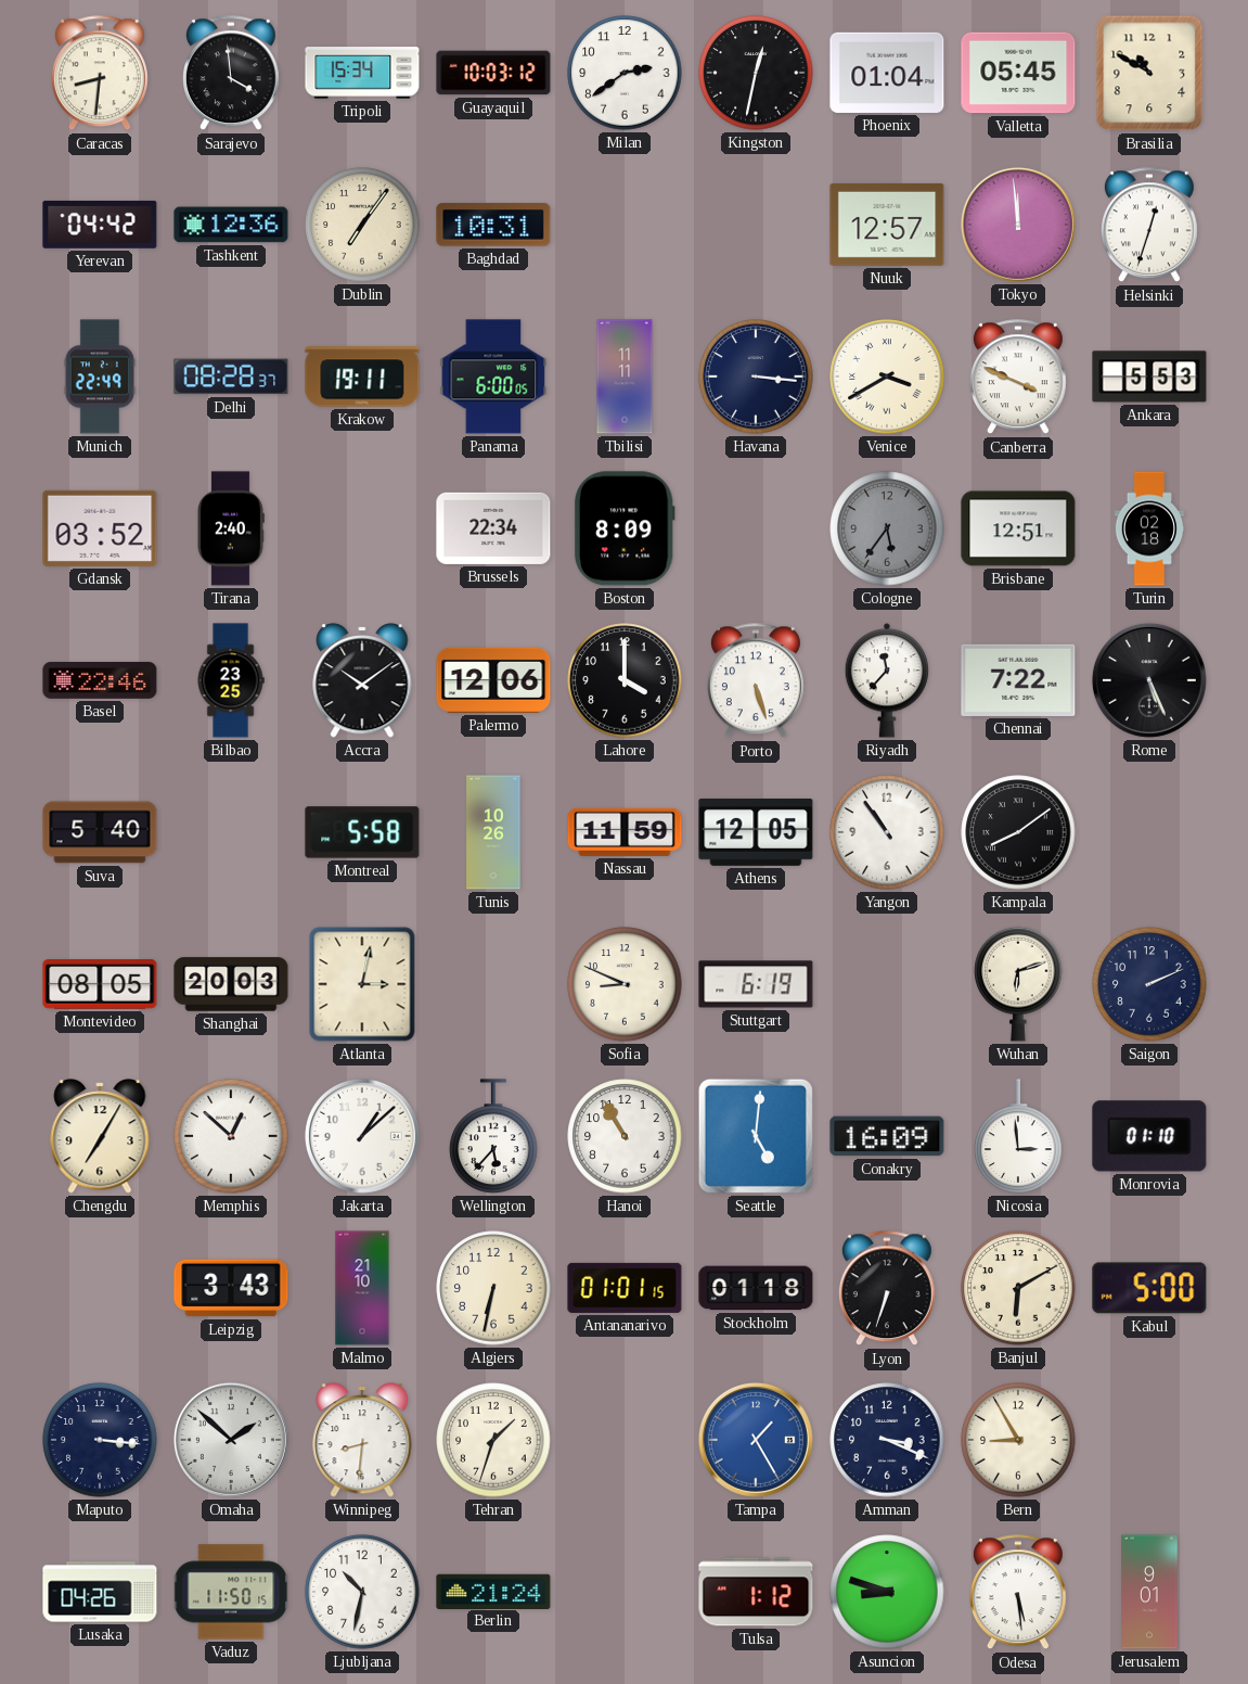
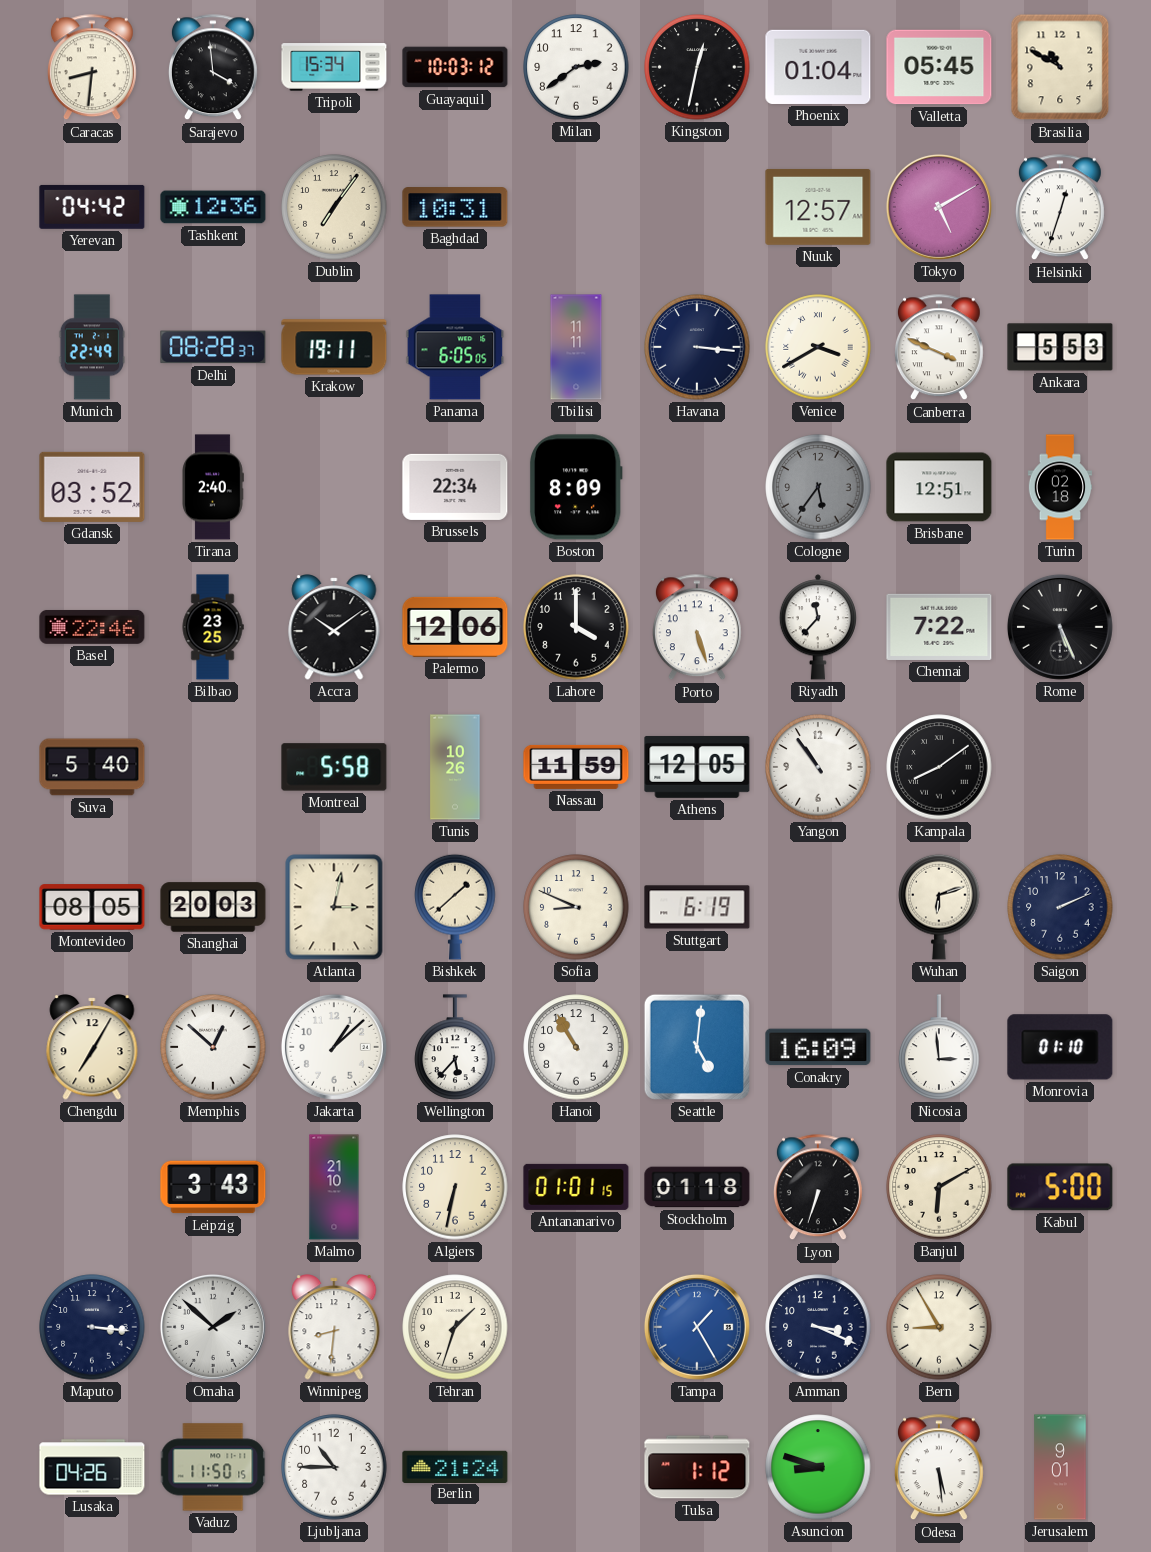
Tokyo: 11:59 -> 5:10 (939, 207)
Panama: 6:00 -> 6:05 (455, 347)
Bishkek: none -> 1:38 (455, 907)
Ljubljana: 10:32 -> 10:45 (334, 1467)
